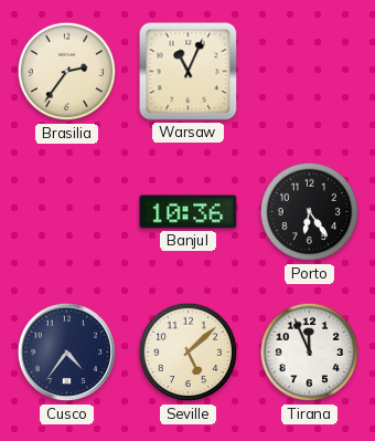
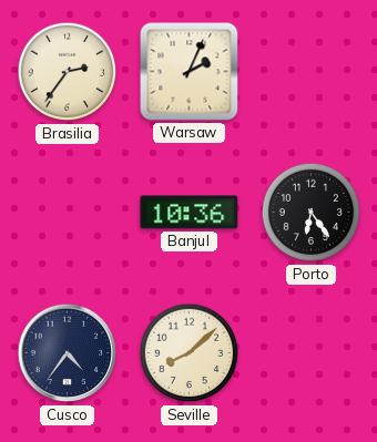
Warsaw: 11:04 -> 2:04 (190, 72)
Seville: 5:08 -> 8:08 (190, 353)
Tirana: 11:56 -> none (310, 353)
